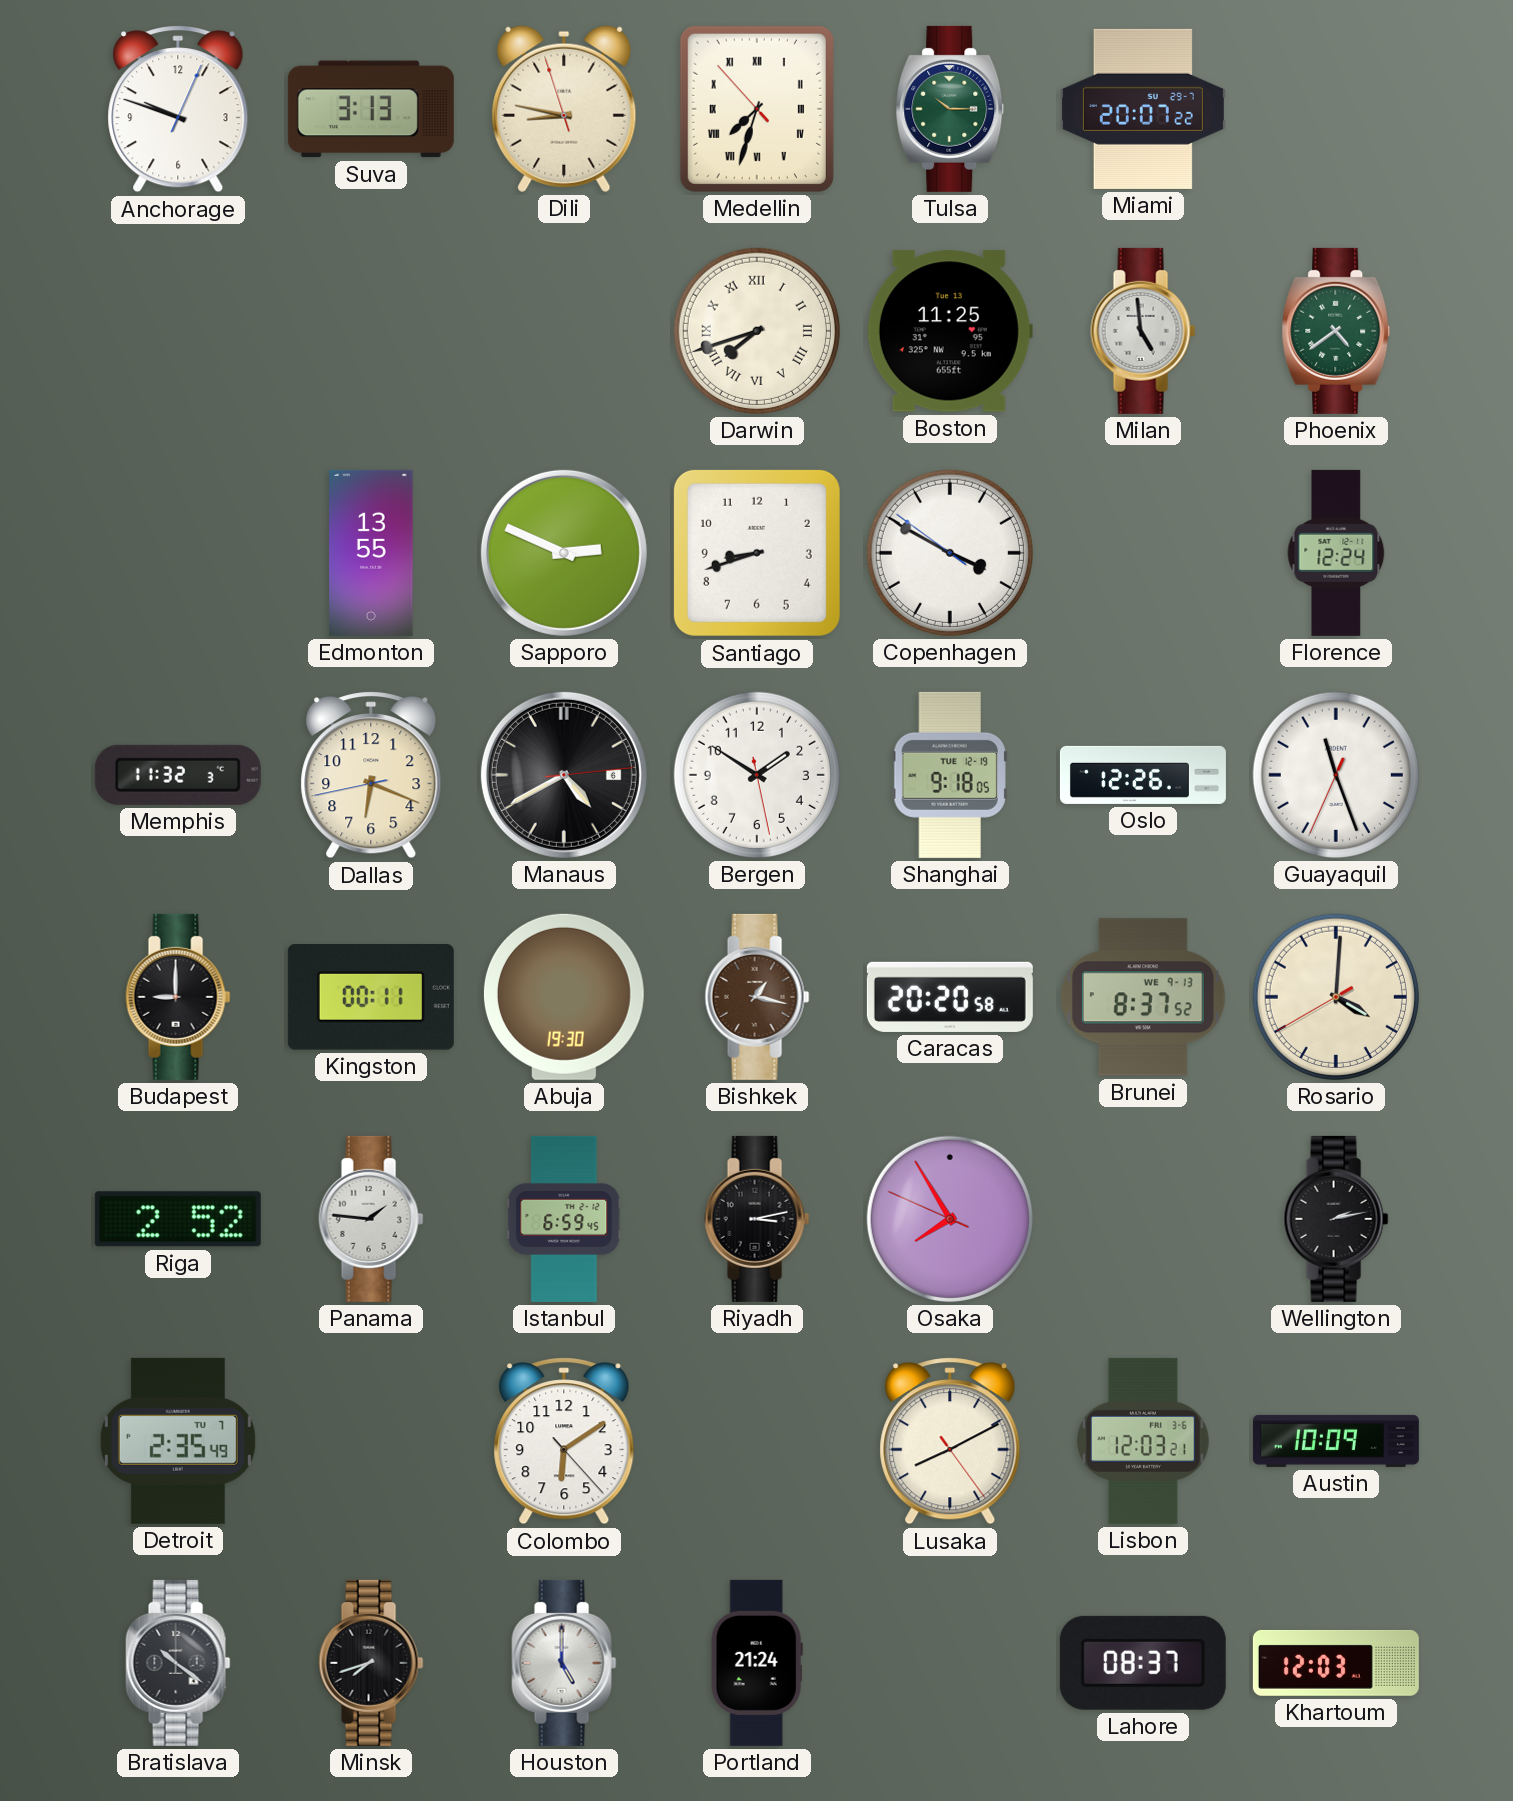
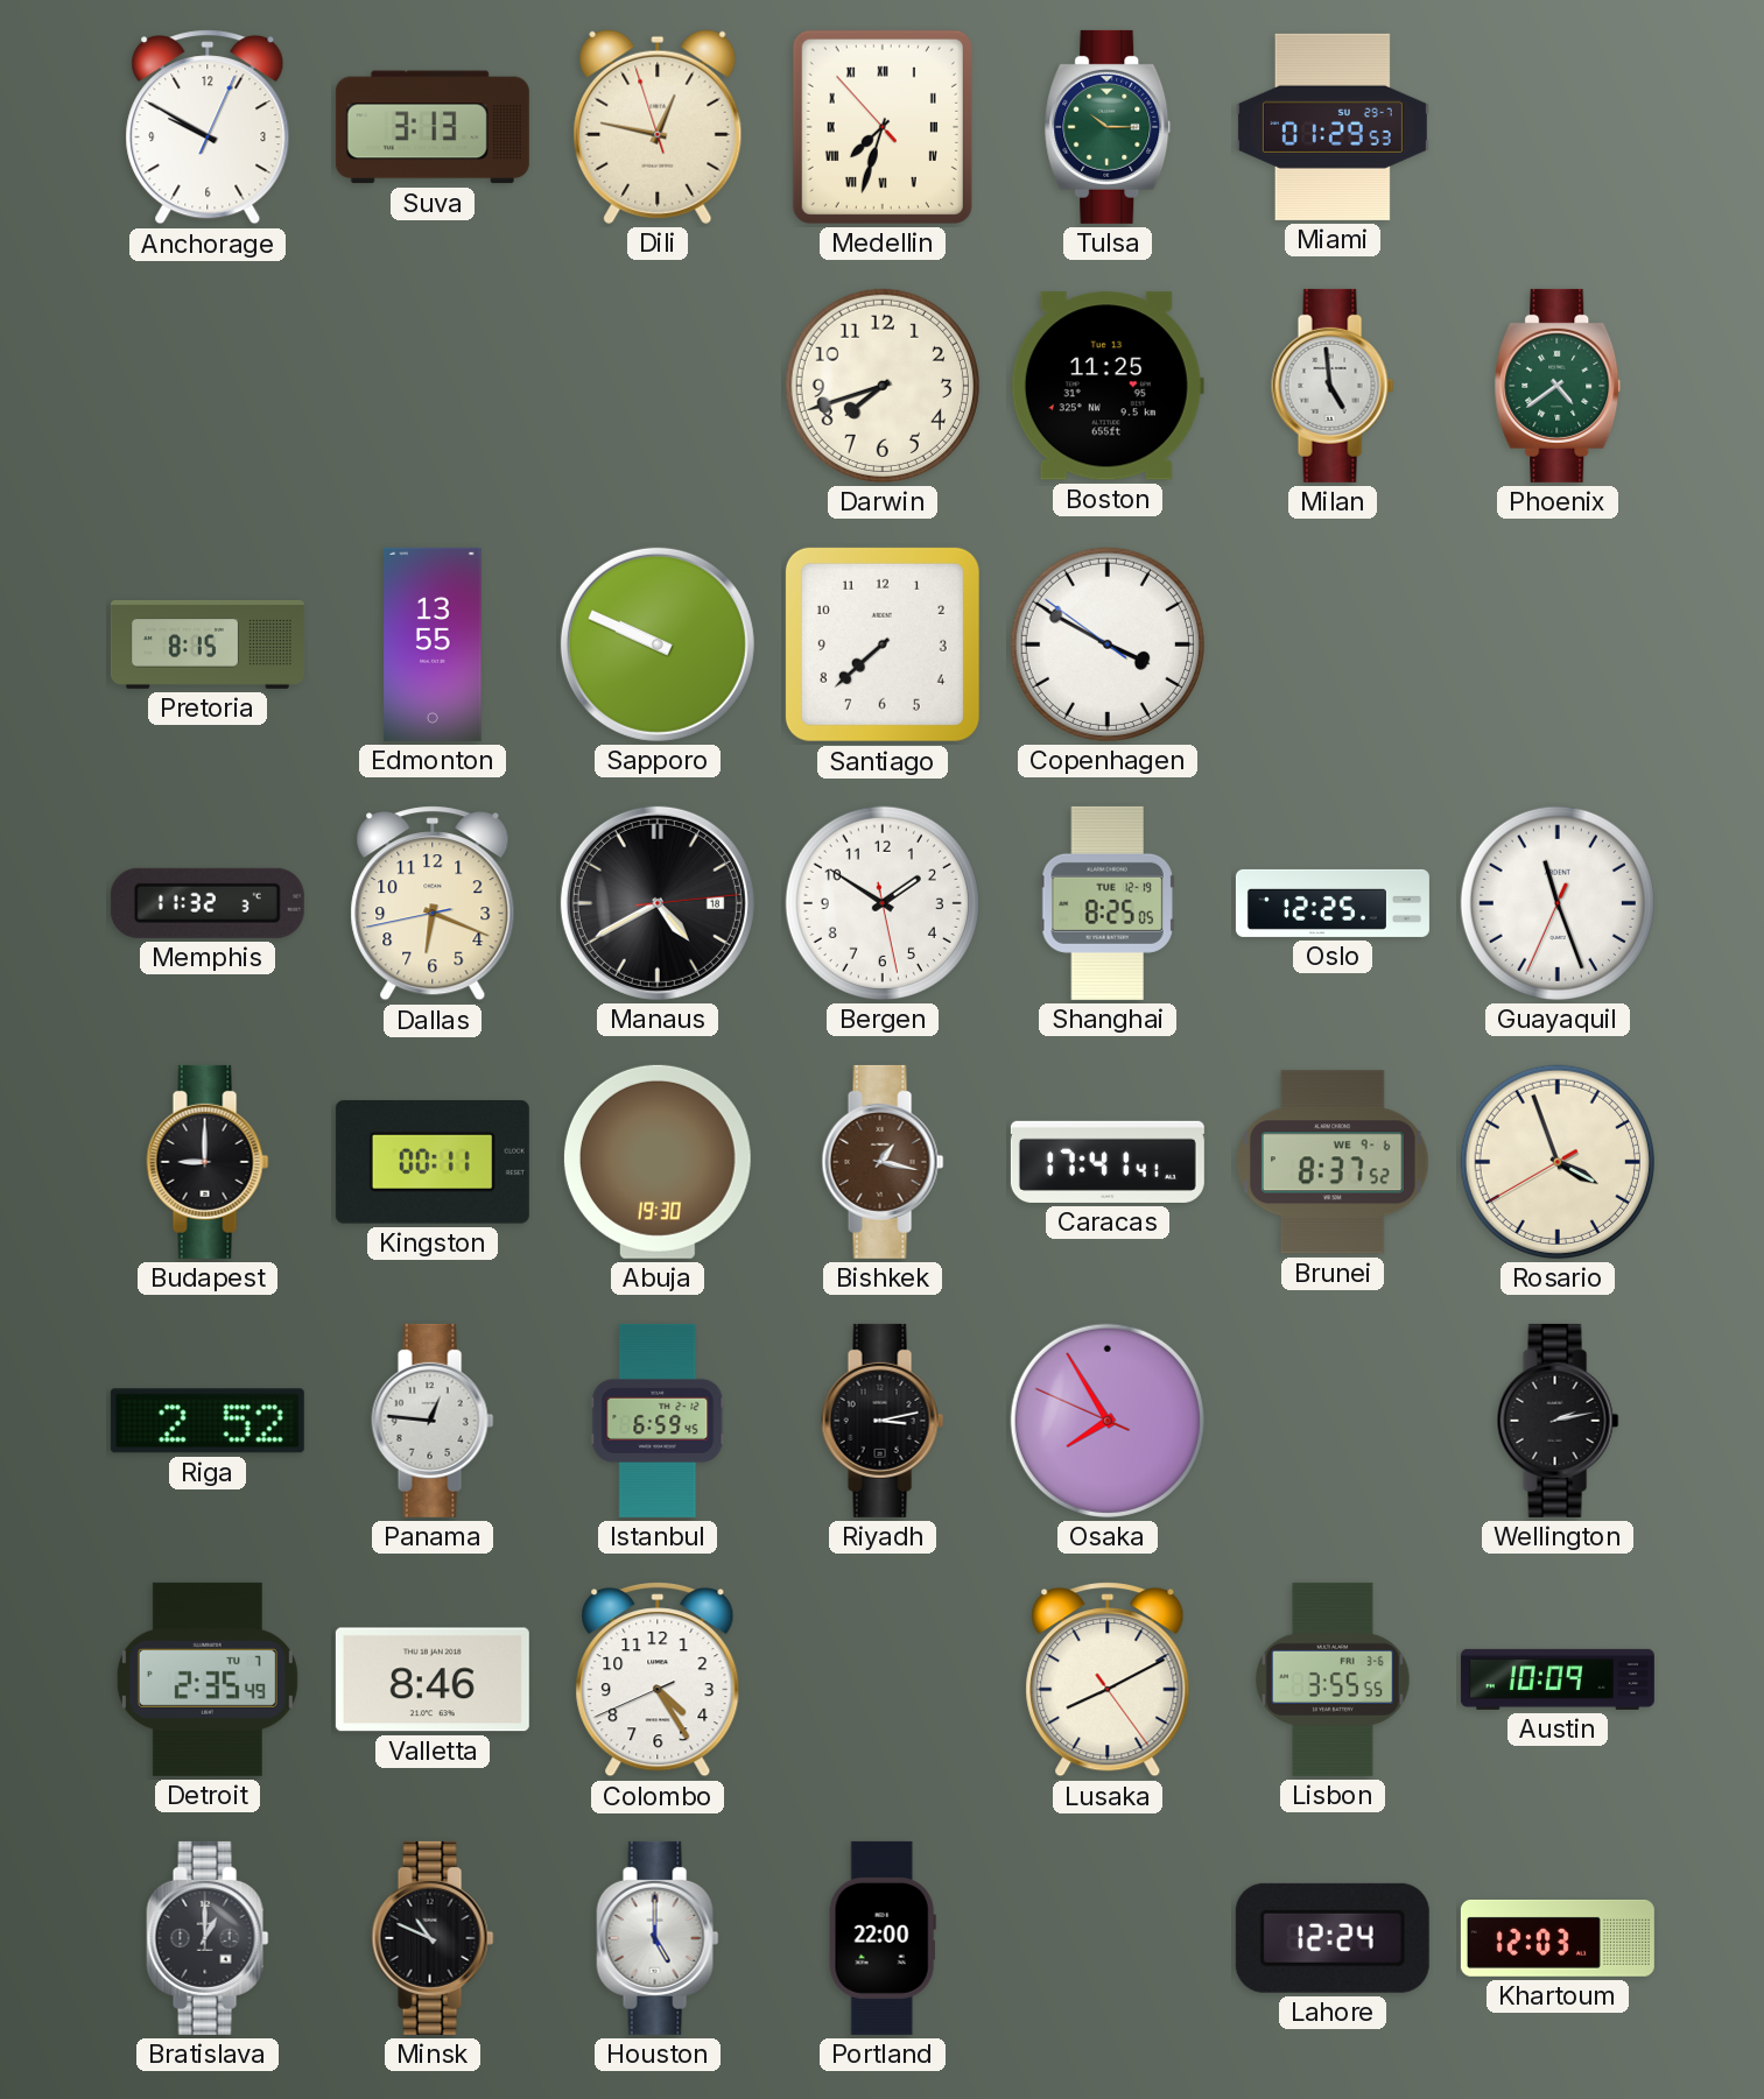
Anchorage: 9:48 -> 9:50 (208, 127)
Dili: 8:46 -> 12:46 (658, 127)
Miami: 20:07 -> 01:29 (1333, 127)
Darwin numerals: Roman -> Arabic (883, 386)
Pretoria: none -> 8:15 (208, 645)
Sapporo: 2:49 -> 9:49 (658, 645)
Santiago: 8:42 -> 7:38 (883, 645)
Florence: 12:24 -> none (1336, 553)
Manaus date: 6 -> 18 (658, 903)
Shanghai: 9:18 -> 8:25 (1108, 903)
Oslo: 12:26 -> 12:25 (1333, 903)
Caracas: 20:20 -> 17:41 (1108, 1162)
Brunei date: WE 9-13 -> WE 9-6 (1334, 1162)
Rosario: 4:00 -> 3:56 (1558, 1162)
Panama: 1:46 -> 12:46 (433, 1421)
Valletta: none -> 8:46 (433, 1679)
Colombo: 6:09 -> 4:24 (658, 1679)
Lisbon: 12:03 -> 3:55 (1334, 1679)
Bratislava: 10:21 -> 1:00 (208, 1938)
Minsk: 7:42 -> 10:49 (433, 1938)
Portland: 21:24 -> 22:00 (883, 1938)
Lahore: 08:37 -> 12:24 (1333, 1938)
